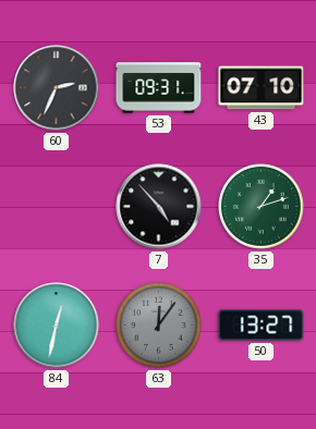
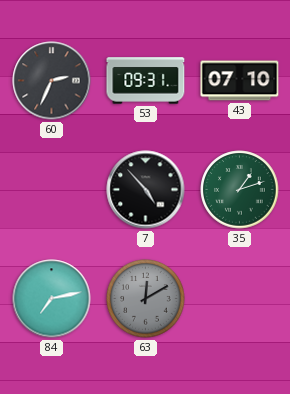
84: 12:32 -> 7:13 (52, 299)
63: 12:06 -> 12:10 (146, 299)
50: 13:27 -> none (262, 326)
